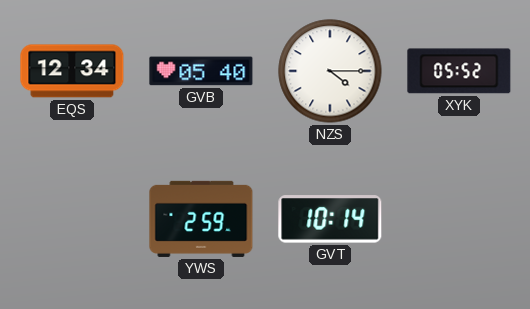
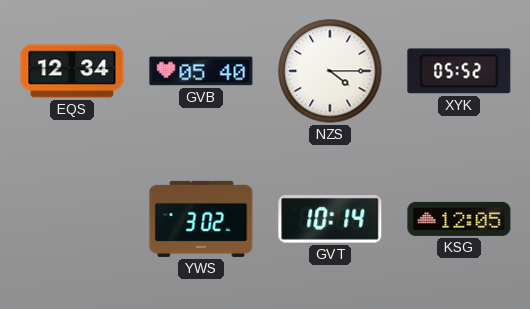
YWS: 2:59 -> 3:02 (201, 219)
KSG: none -> 12:05 (459, 219)
